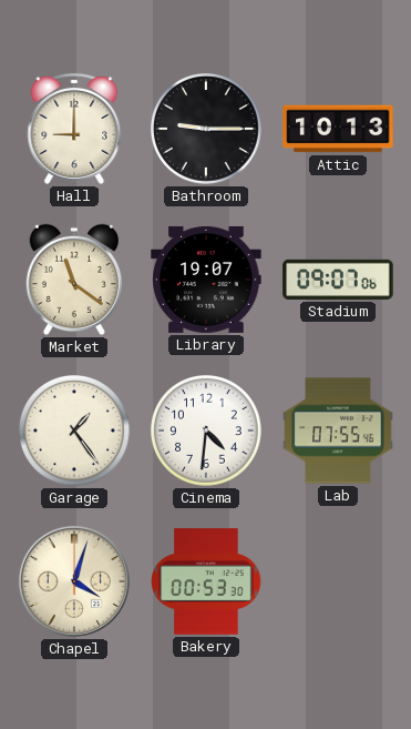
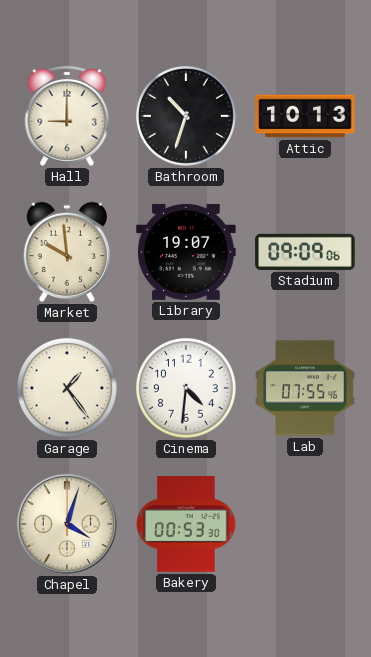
Bathroom: 9:15 -> 10:33 (186, 116)
Market: 11:21 -> 9:59 (67, 252)
Stadium: 09:07 -> 09:09 (305, 252)
